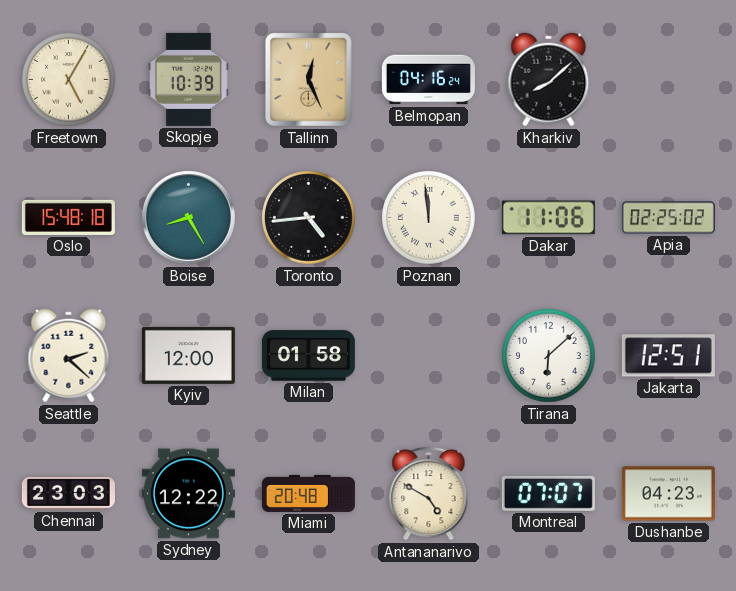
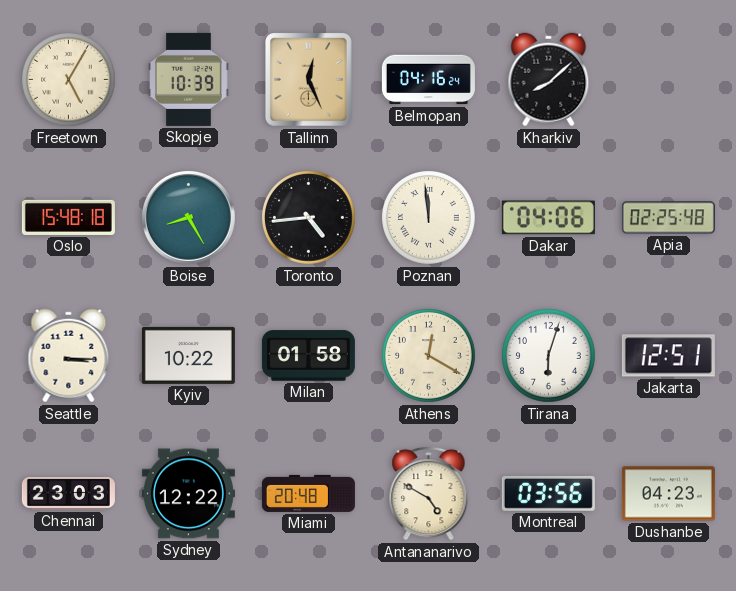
Dakar: 11:06 -> 04:06 (548, 218)
Apia: 02:25:02 -> 02:25:48 (668, 218)
Seattle: 2:22 -> 3:15 (69, 356)
Kyiv: 12:00 -> 10:22 (188, 355)
Athens: none -> 12:20 (429, 356)
Tirana: 6:08 -> 6:03 (549, 356)
Montreal: 07:07 -> 03:56 (548, 493)
